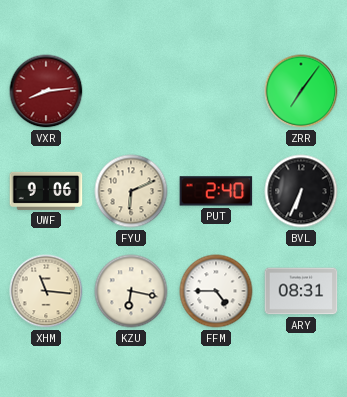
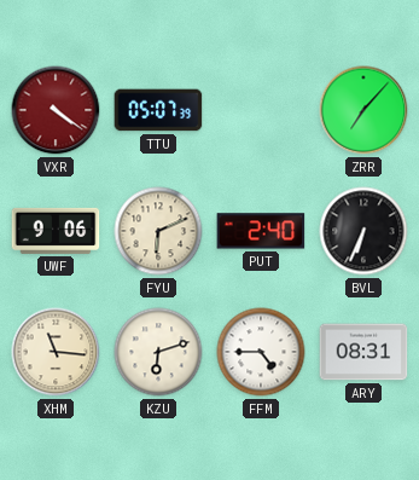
VXR: 8:14 -> 4:21 (56, 110)
TTU: none -> 05:07 (158, 110)
ZRR: 7:06 -> 7:07 (363, 110)
KZU: 6:17 -> 6:12 (158, 352)
